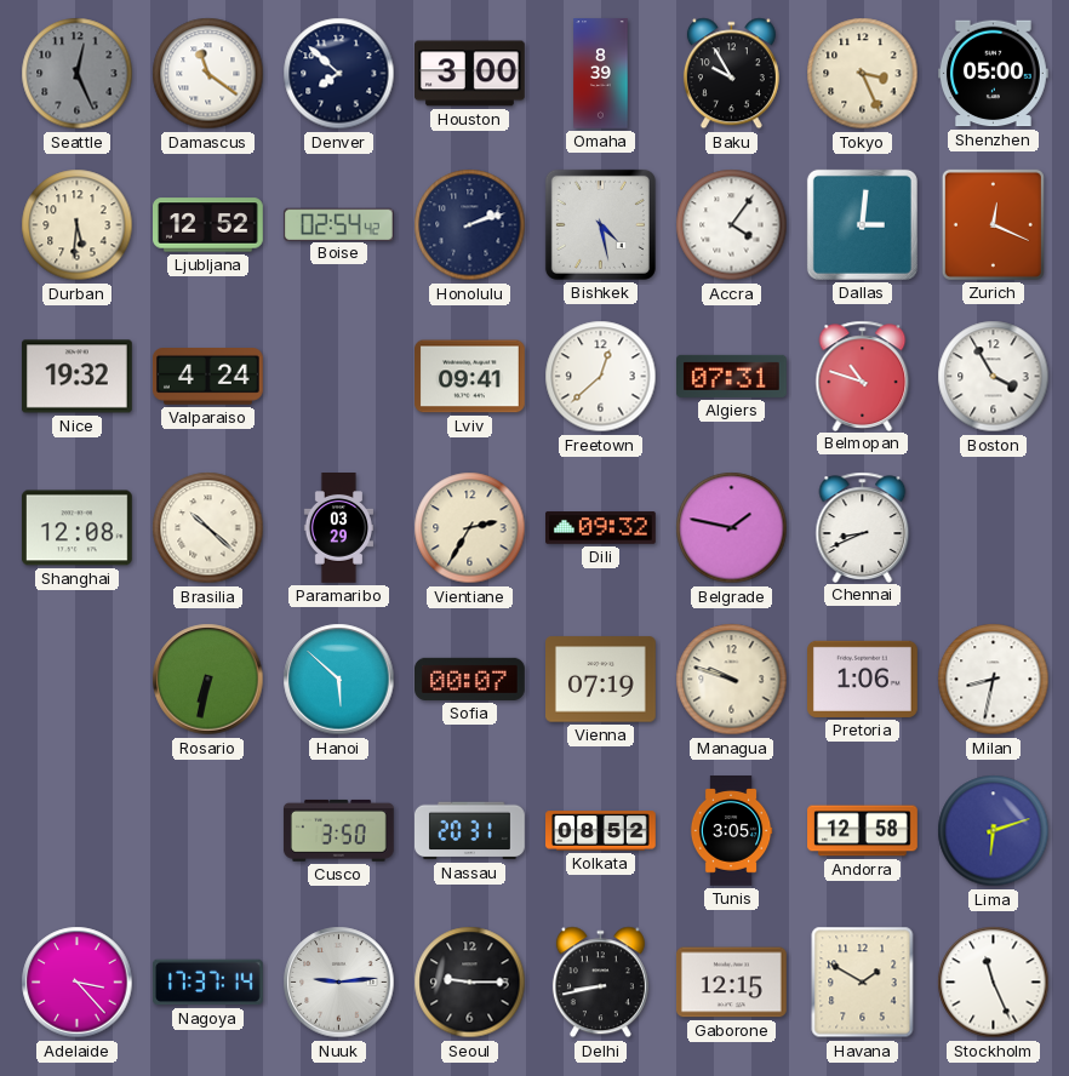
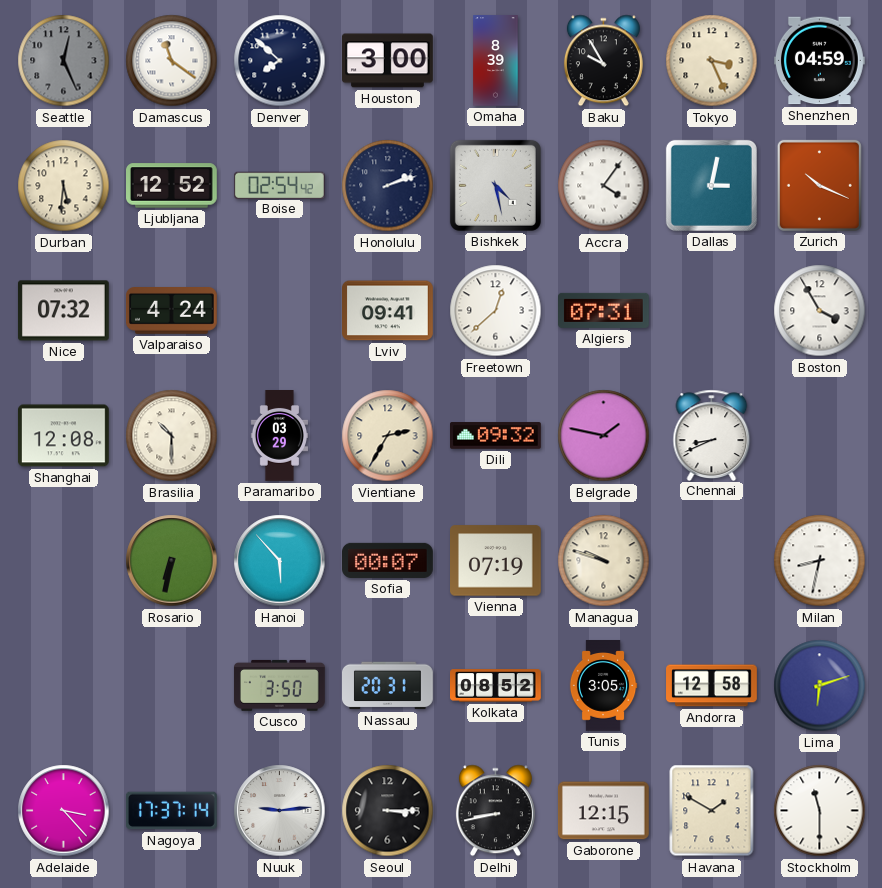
Shenzhen: 05:00 -> 04:59 (820, 61)
Dallas: 3:01 -> 3:02 (711, 185)
Zurich: 12:19 -> 10:19 (819, 185)
Nice: 19:32 -> 07:32 (63, 311)
Belmopan: 10:48 -> none (863, 376)
Brasilia: 10:22 -> 10:30 (172, 436)
Hanoi: 5:52 -> 5:53 (280, 561)
Pretoria: 1:06 -> none (863, 679)
Seoul: 9:15 -> 3:15 (388, 811)
Stockholm: 11:26 -> 11:30 (820, 811)
